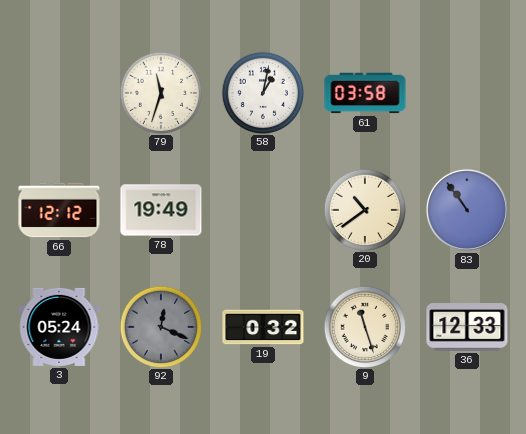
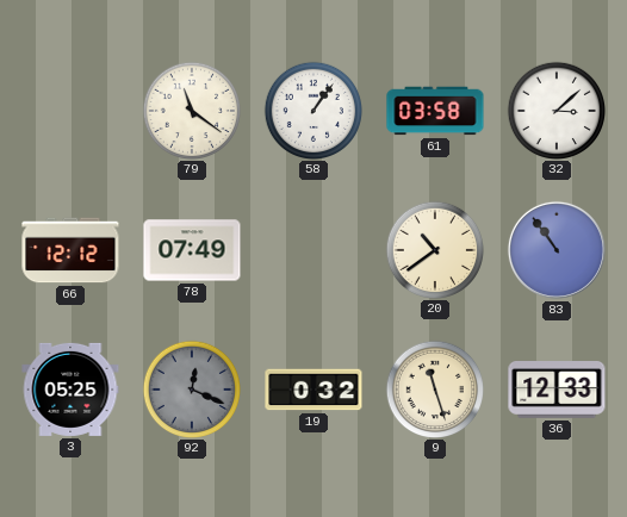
79: 11:33 -> 11:21 (191, 110)
58: 1:02 -> 1:06 (312, 110)
32: none -> 3:08 (555, 110)
78: 19:49 -> 07:49 (192, 250)
3: 05:24 -> 05:25 (70, 390)
